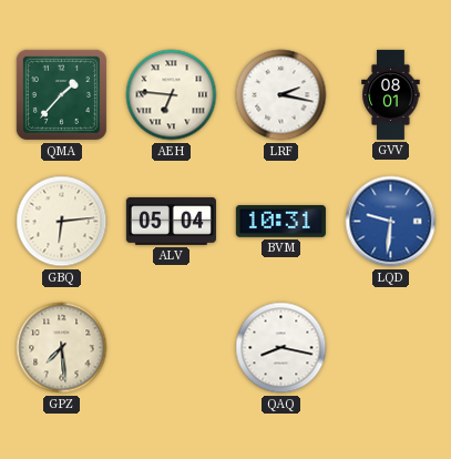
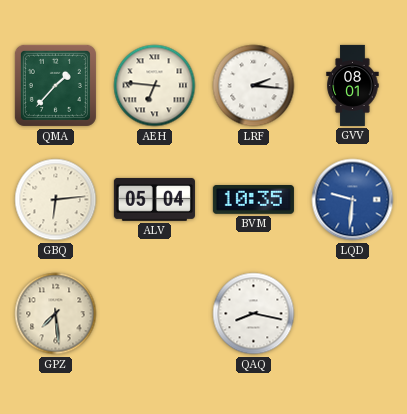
LRF: 2:17 -> 2:16 (254, 86)
BVM: 10:31 -> 10:35 (253, 200)
